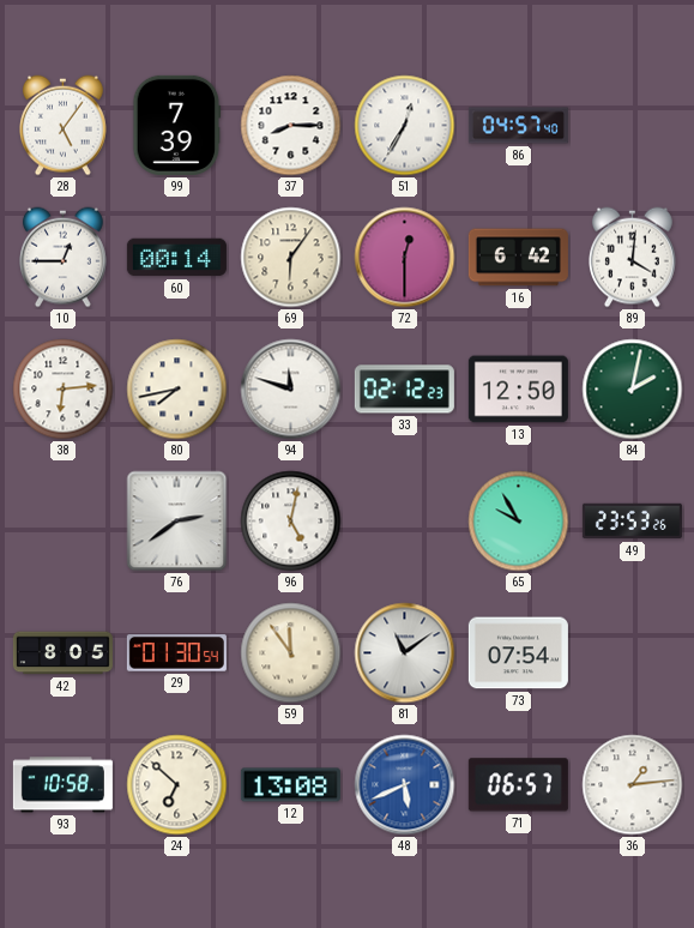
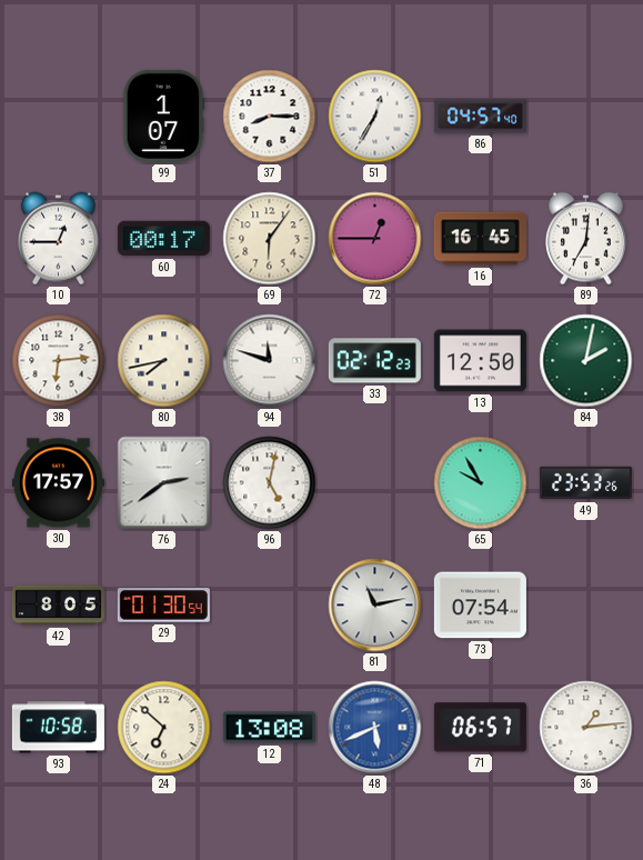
28: 5:06 -> none (64, 126)
99: 7:39 -> 1:07 (164, 116)
60: 00:14 -> 00:17 (163, 239)
72: 12:30 -> 12:45 (375, 239)
16: 6:42 -> 16:45 (480, 239)
89: 4:01 -> 7:01 (586, 239)
30: none -> 17:57 (58, 483)
59: 11:54 -> none (291, 653)
81: 11:09 -> 11:13 (375, 606)
